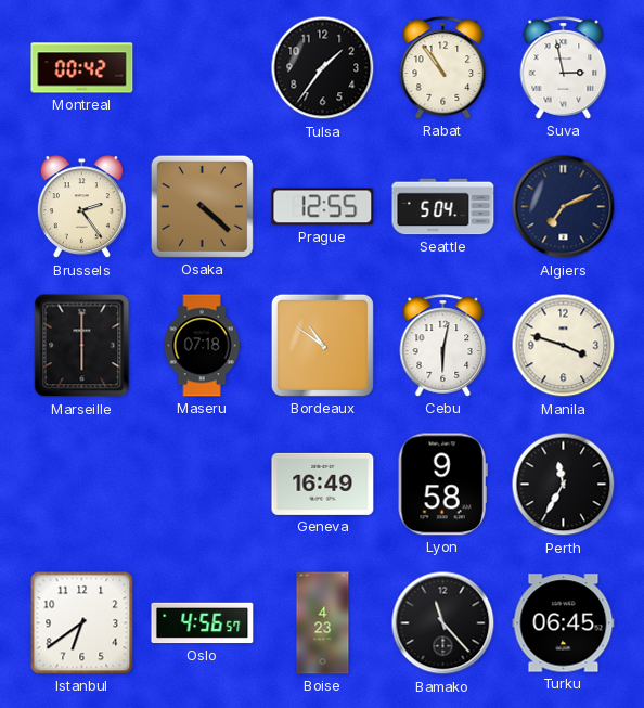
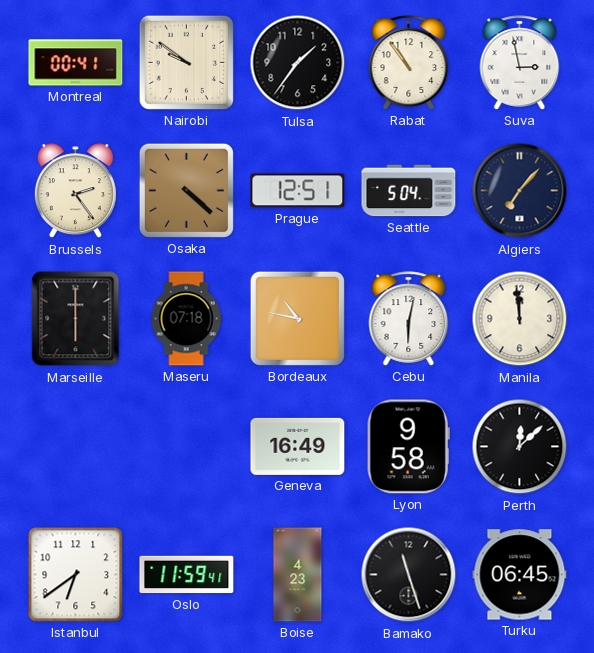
Montreal: 00:42 -> 00:41 (76, 63)
Nairobi: none -> 9:51 (186, 62)
Prague: 12:55 -> 12:51 (298, 191)
Algiers: 7:11 -> 7:07 (520, 191)
Bordeaux: 10:51 -> 10:47 (297, 318)
Manila: 3:48 -> 11:59 (520, 319)
Perth: 11:35 -> 12:08 (520, 447)
Oslo: 4:56 -> 11:59 (187, 575)
Bamako: 11:23 -> 11:27 (409, 575)
